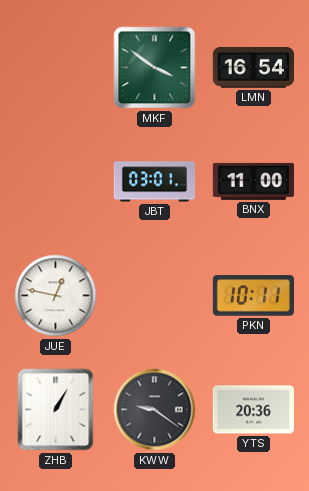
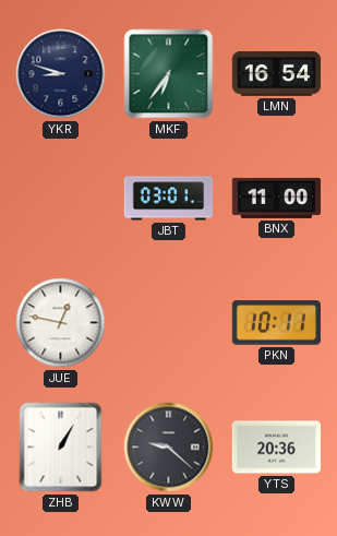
YKR: none -> 8:48 (61, 74)
MKF: 3:51 -> 6:36 (169, 74)
KWW: 9:21 -> 9:22 (169, 448)
